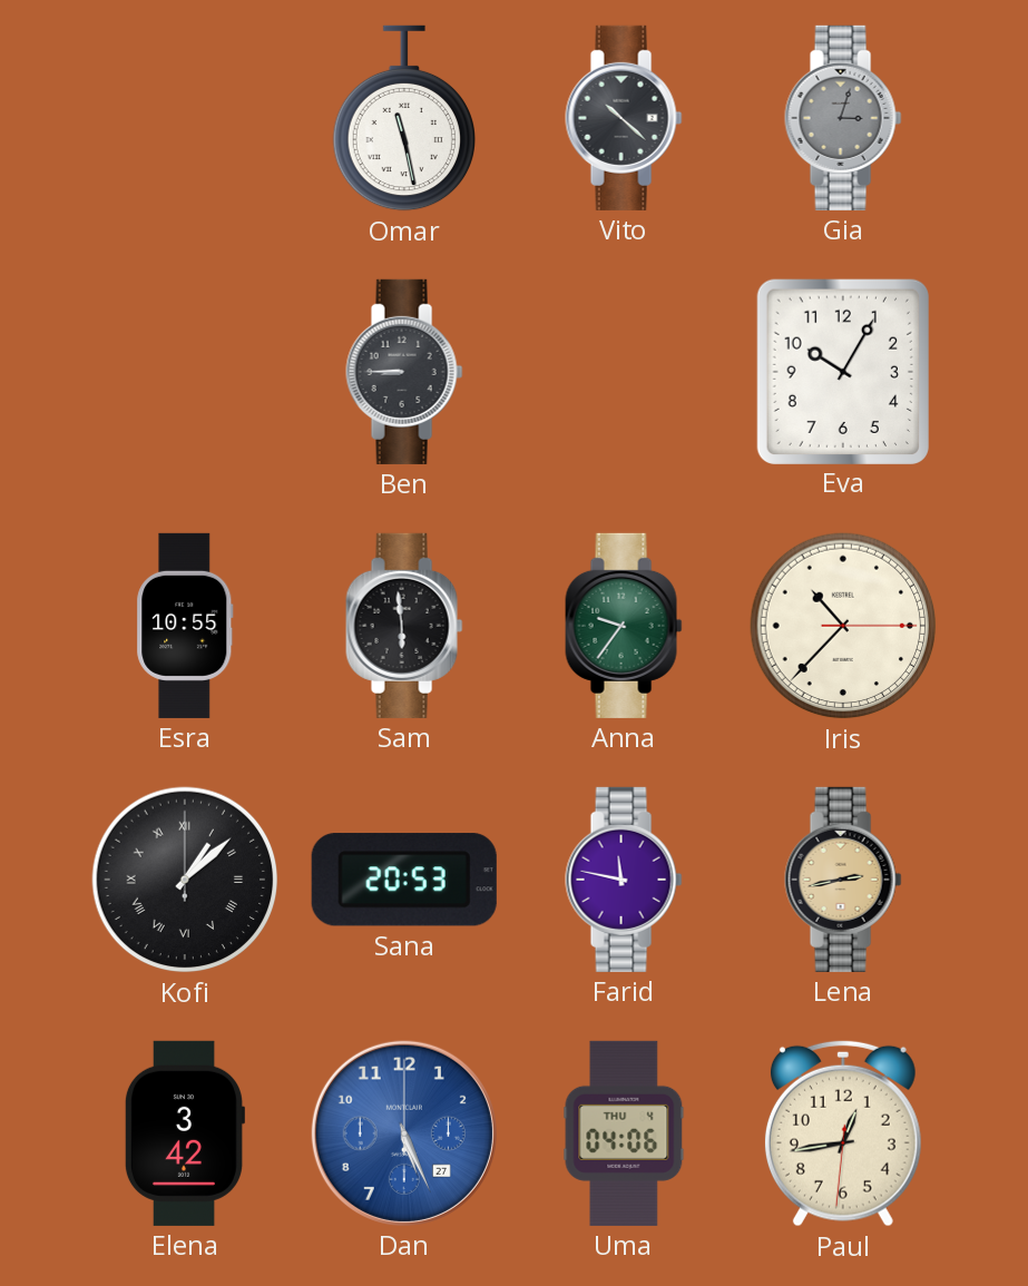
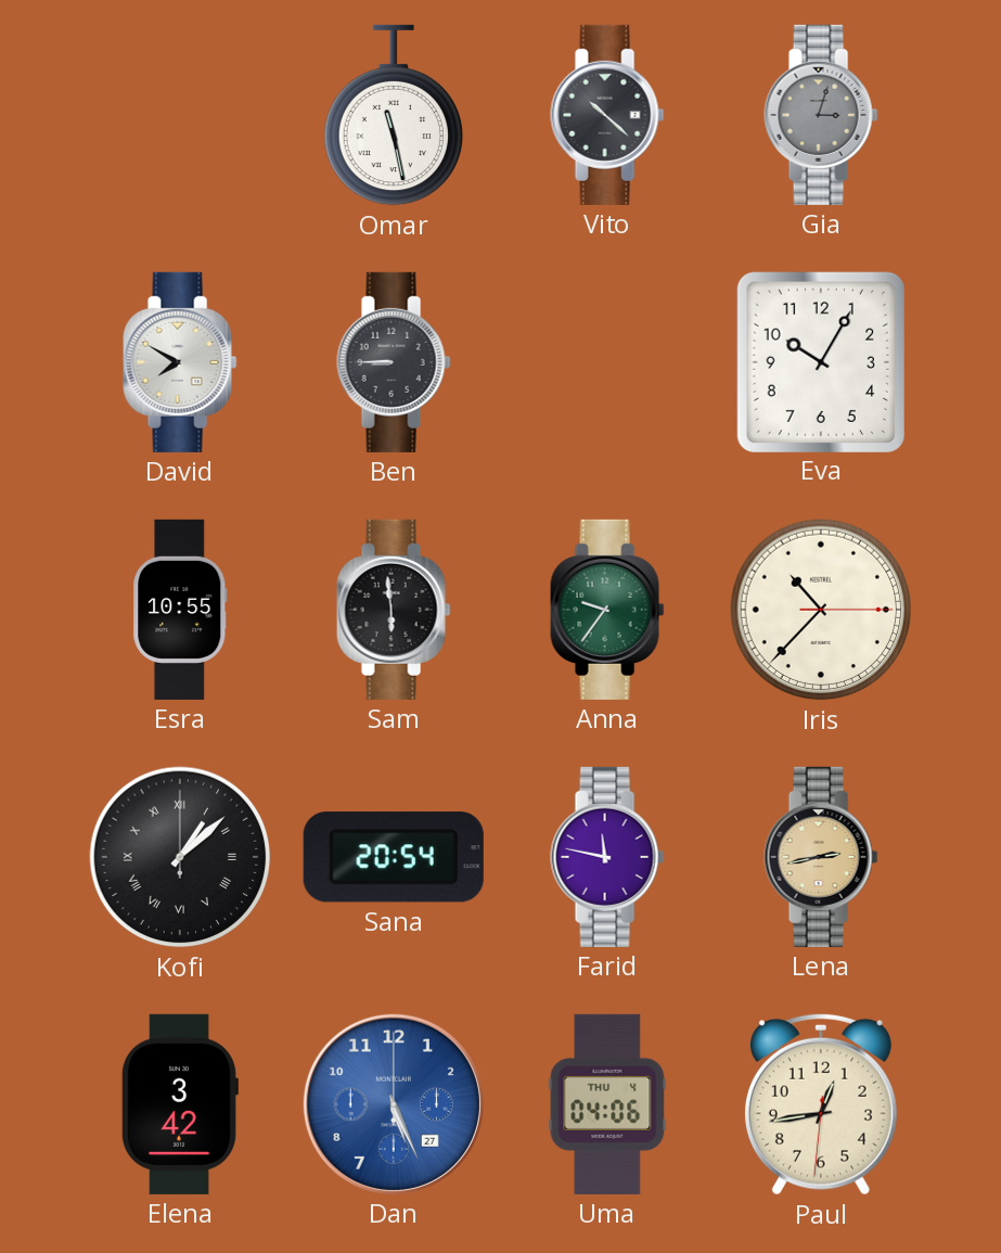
David: none -> 7:50 (180, 362)
Sana: 20:53 -> 20:54 (394, 857)
